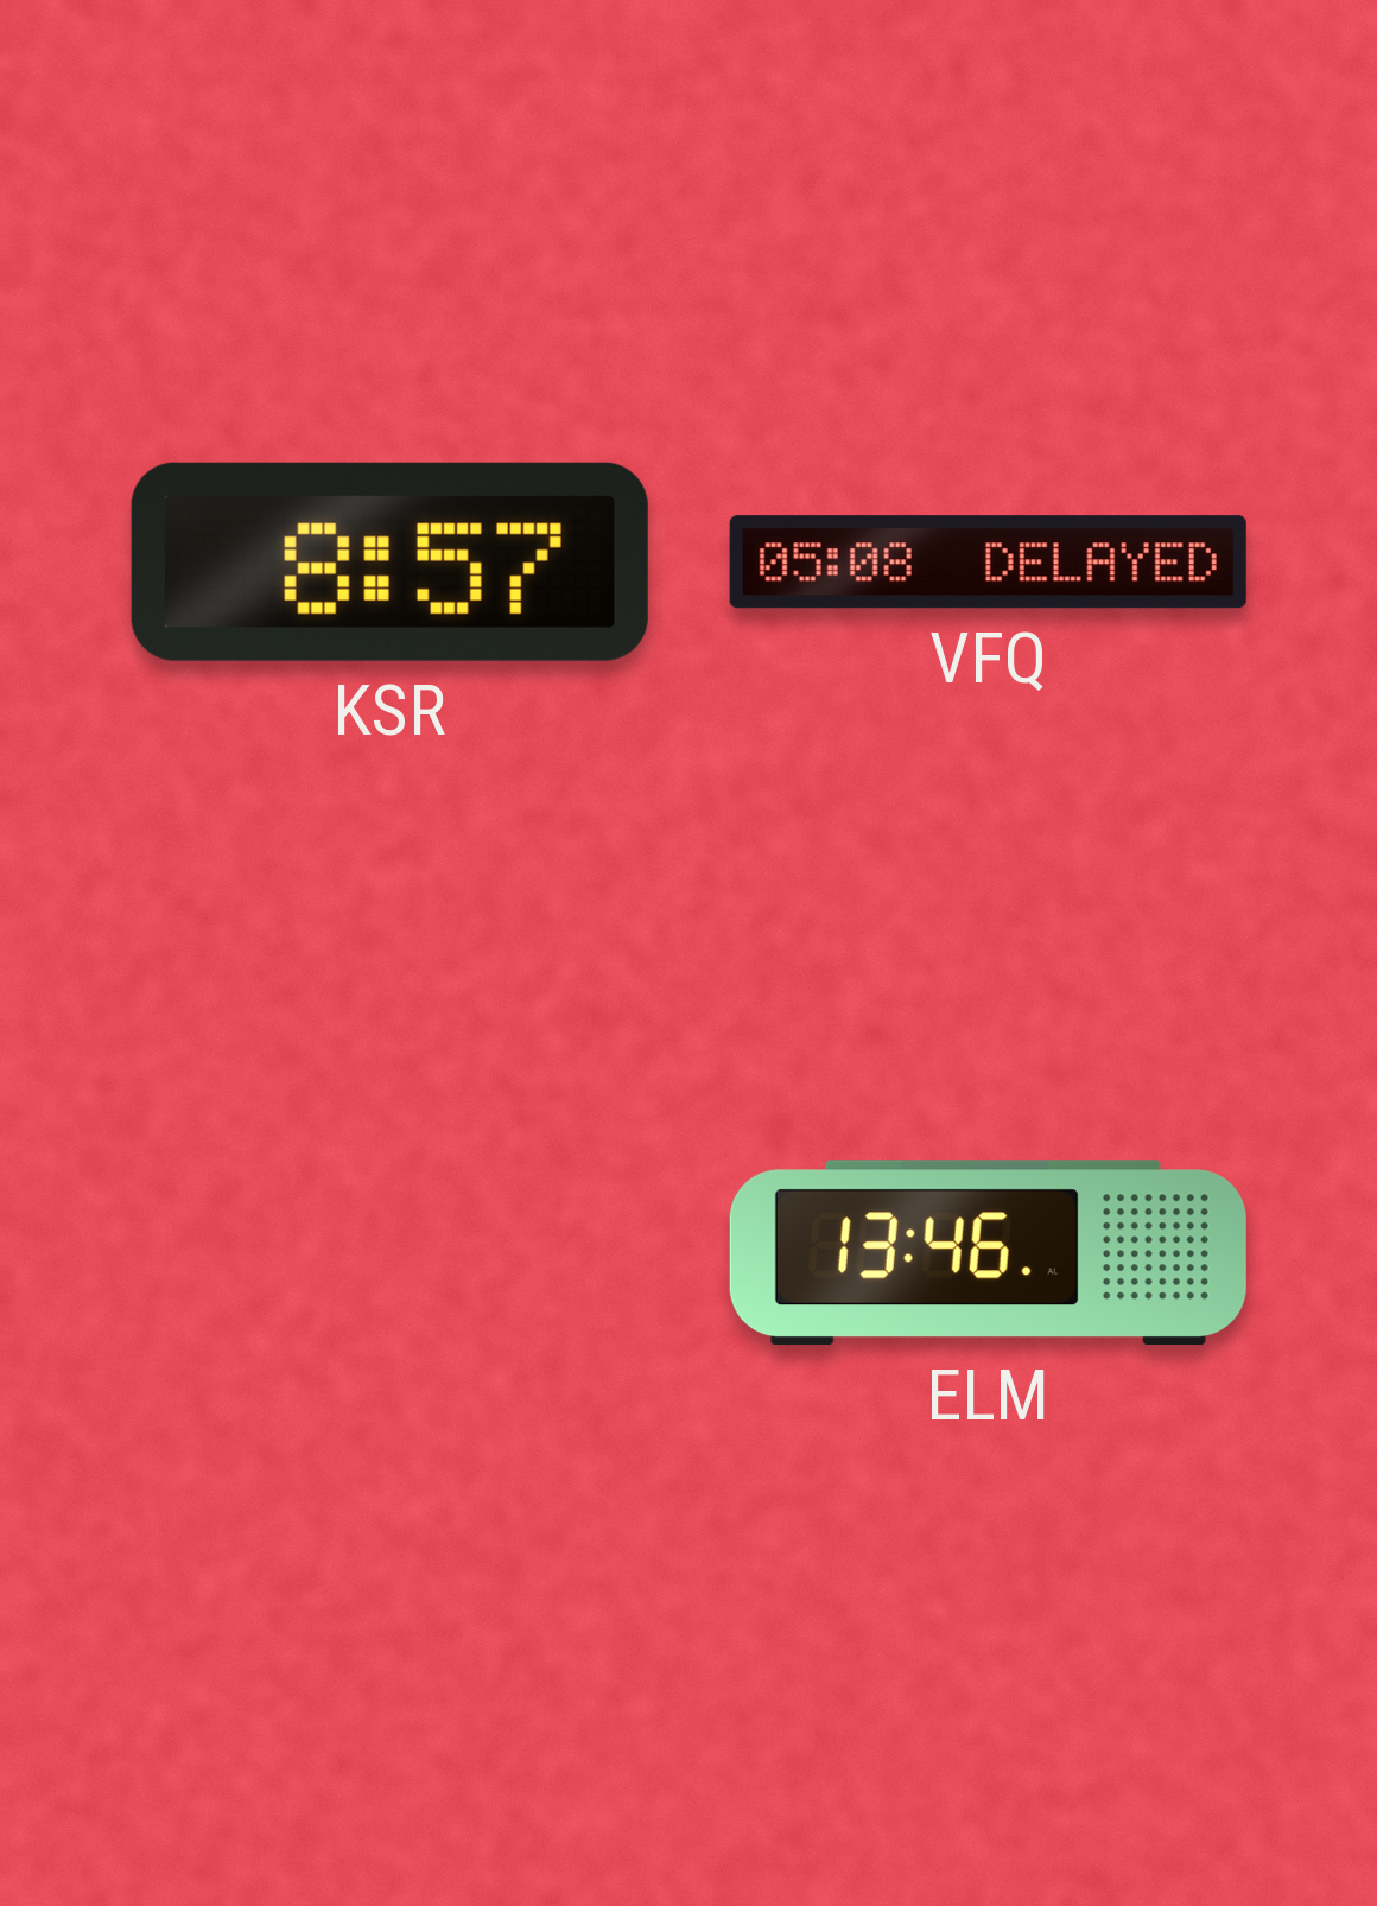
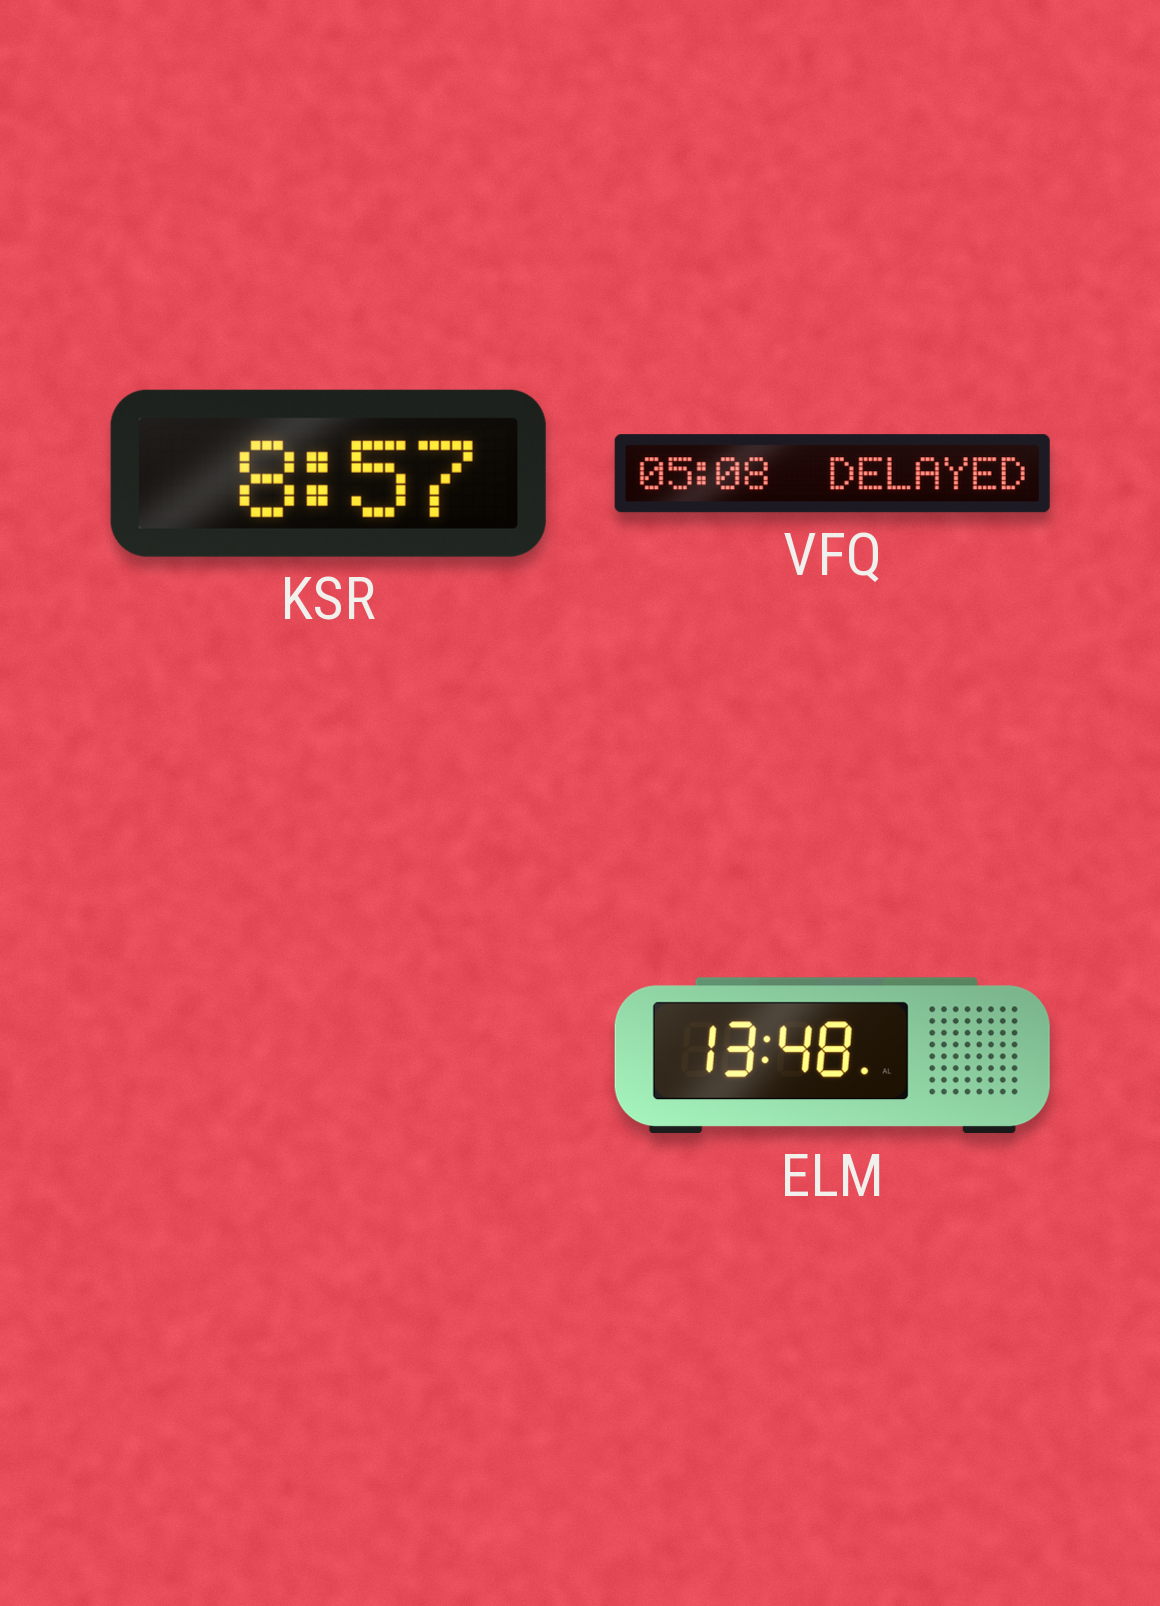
ELM: 13:46 -> 13:48 (832, 1056)
